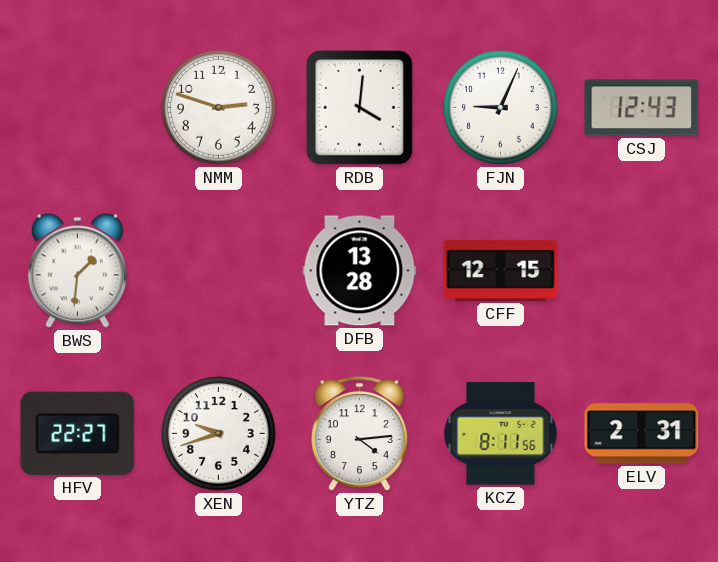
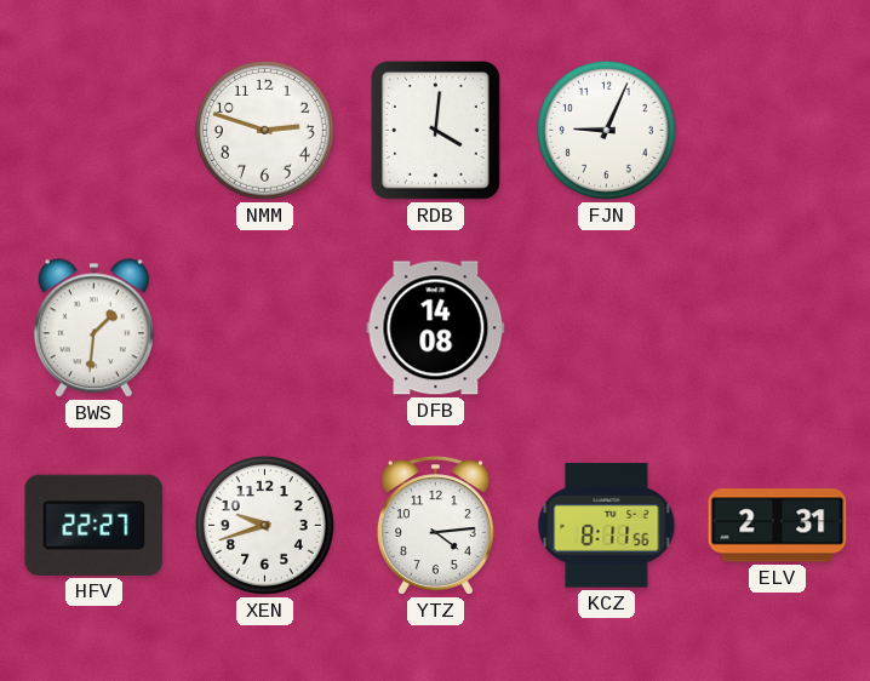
CSJ: 12:43 -> none (642, 108)
DFB: 13:28 -> 14:08 (436, 328)
CFF: 12:15 -> none (501, 270)
